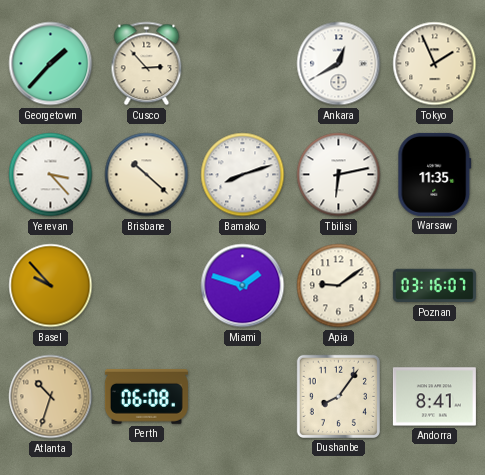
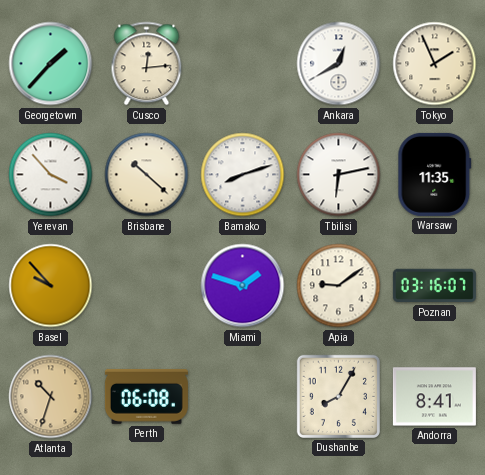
Cusco: 2:53 -> 12:14 (147, 64)
Yerevan: 3:23 -> 3:53 (51, 175)
Dushanbe: 8:06 -> 8:05 (338, 396)
